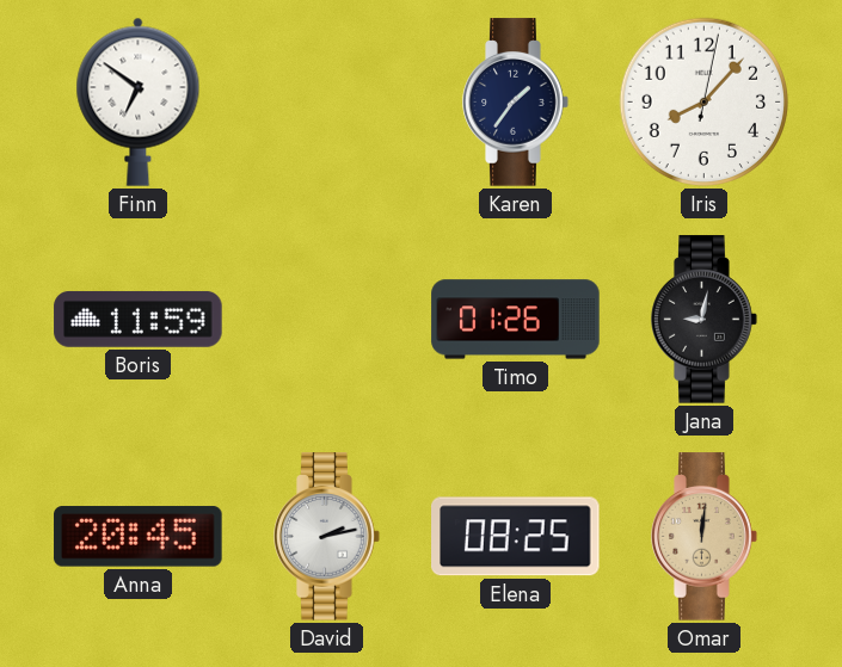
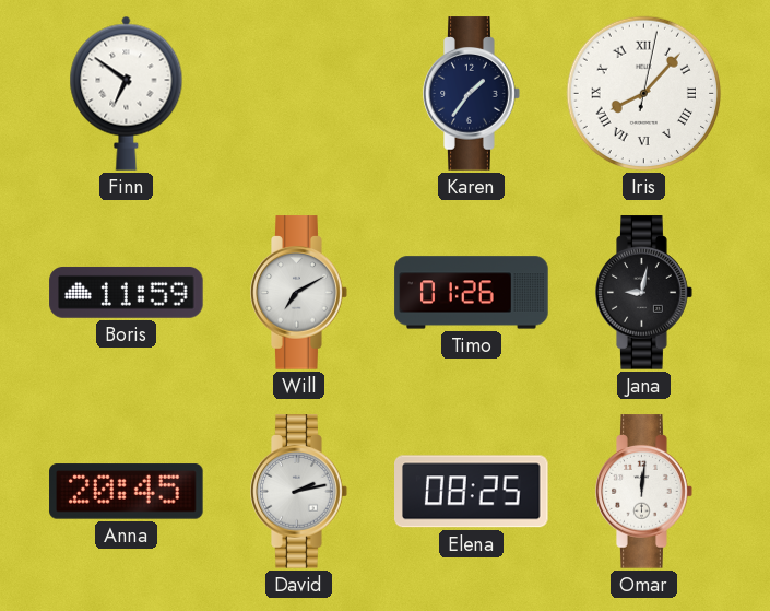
Iris numerals: Arabic -> Roman (644, 94)
Will: none -> 7:10 (299, 293)
Omar dial: champagne -> white (644, 492)
